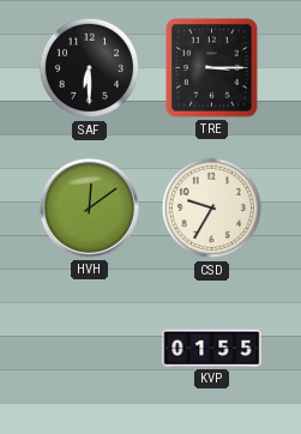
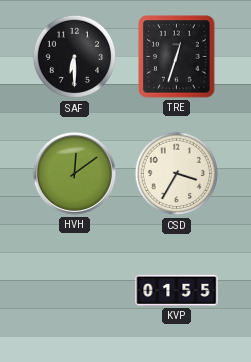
TRE: 3:15 -> 12:33 (177, 57)
CSD: 9:35 -> 3:35 (177, 174)
